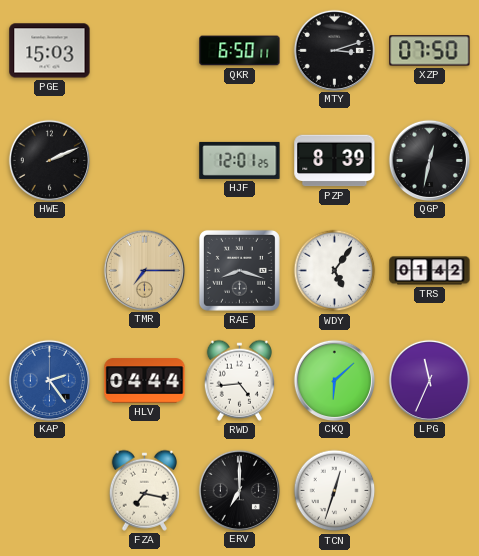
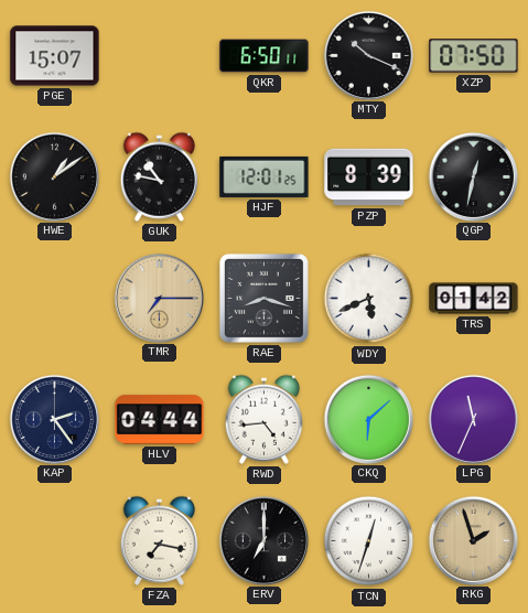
PGE: 15:03 -> 15:07 (55, 56)
MTY: 3:12 -> 10:19 (368, 55)
HWE: 2:11 -> 1:09 (54, 176)
GUK: none -> 10:47 (159, 176)
WDY: 5:06 -> 5:41 (369, 299)
KAP dial: blue -> navy (54, 419)
RKG: none -> 1:57 (473, 540)
